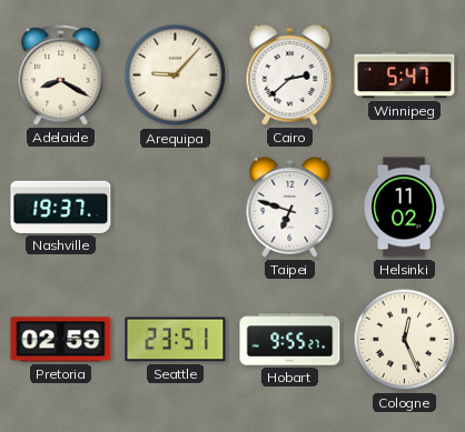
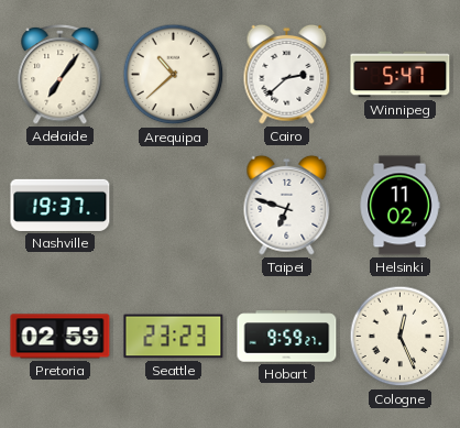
Adelaide: 8:20 -> 7:06 (61, 74)
Arequipa: 9:07 -> 10:38 (174, 75)
Seattle: 23:51 -> 23:23 (174, 337)
Hobart: 9:55 -> 9:59 (287, 337)
